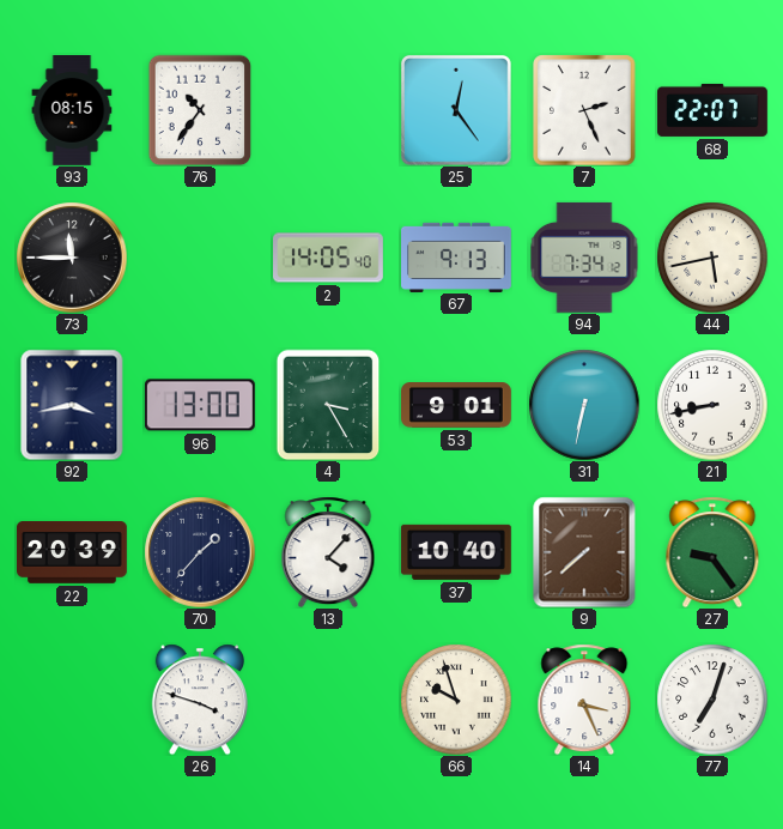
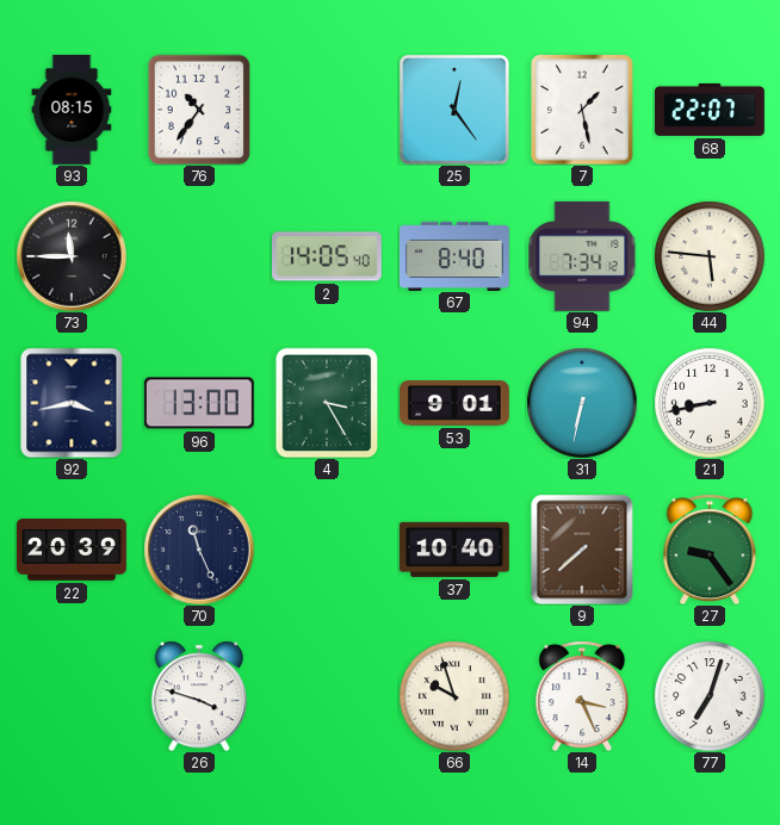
7: 2:26 -> 1:28 (582, 110)
67: 9:13 -> 8:40 (456, 255)
44: 5:43 -> 5:46 (710, 256)
70: 1:37 -> 11:26 (199, 550)
13: 4:07 -> none (328, 552)
